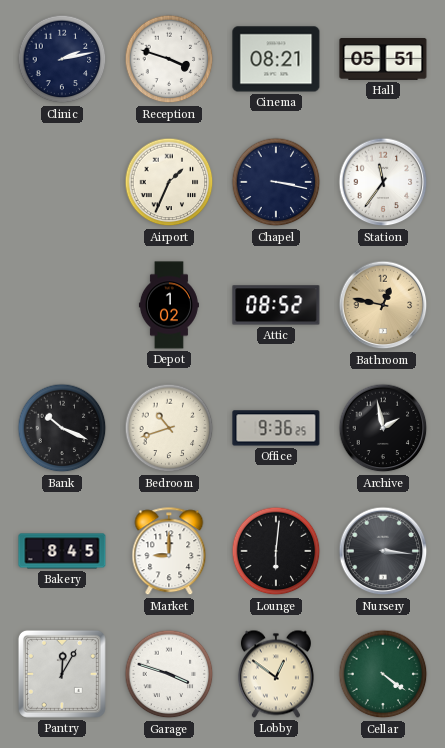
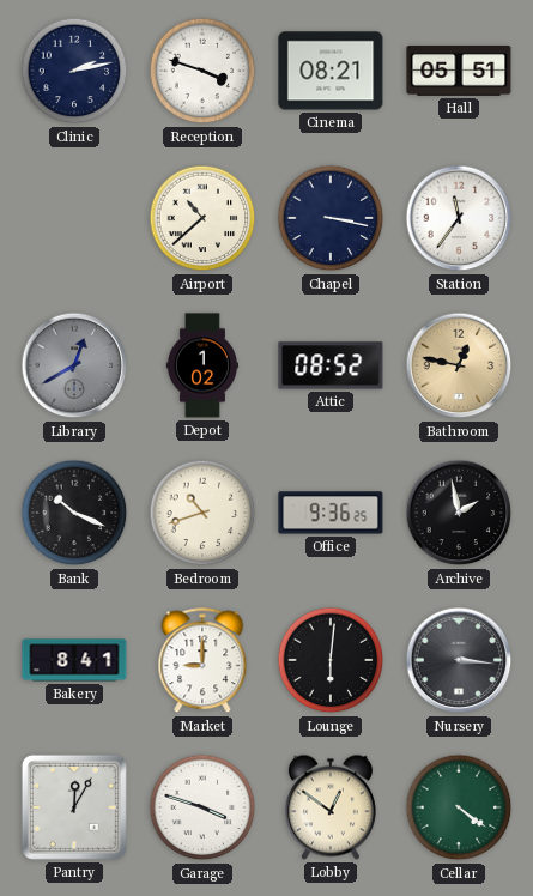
Airport: 1:34 -> 10:38 (202, 218)
Library: none -> 12:40 (74, 365)
Bakery: 8:45 -> 8:41 (74, 660)
